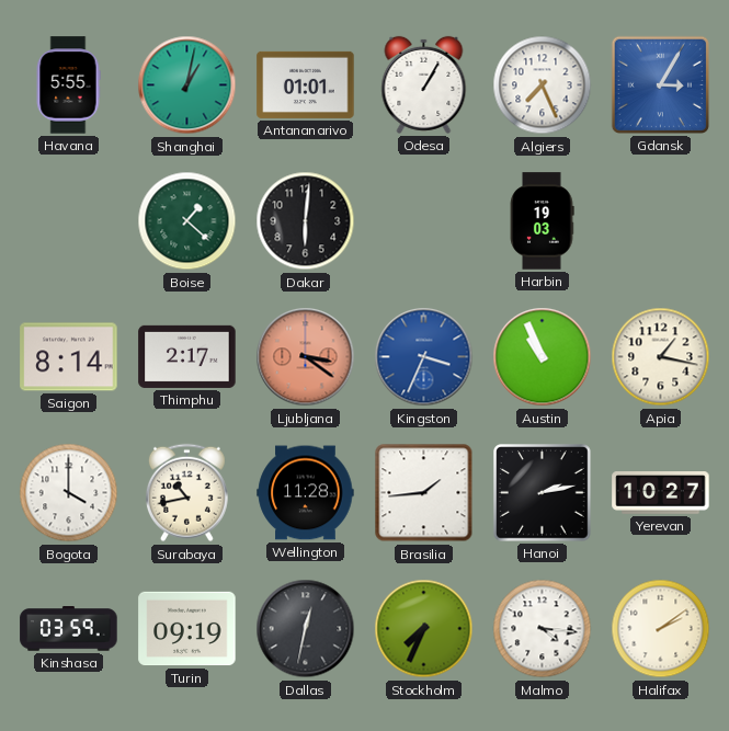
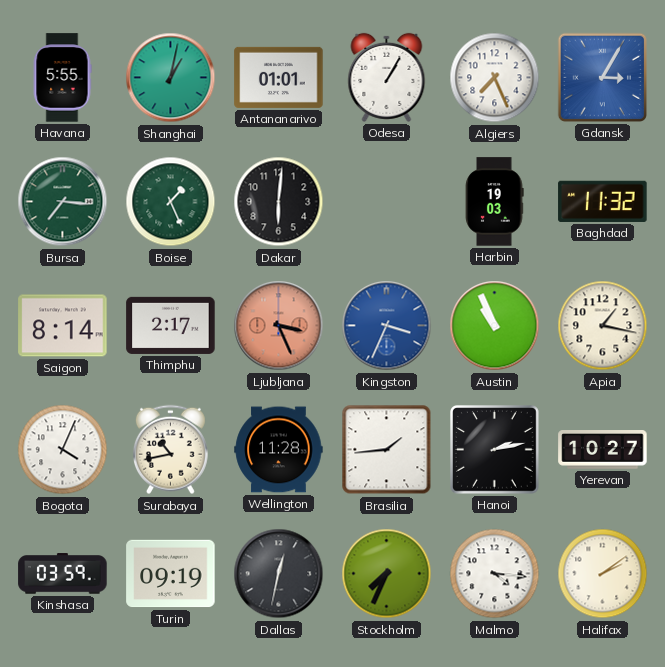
Bursa: none -> 7:16 (63, 202)
Boise: 1:22 -> 1:26 (171, 202)
Baghdad: none -> 11:32 (603, 201)
Ljubljana: 3:21 -> 3:26 (279, 326)
Bogota: 4:00 -> 4:04 (63, 450)
